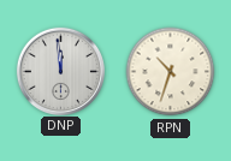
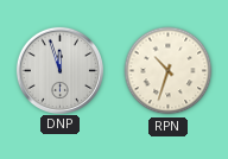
DNP: 11:59 -> 11:57 (59, 70)
